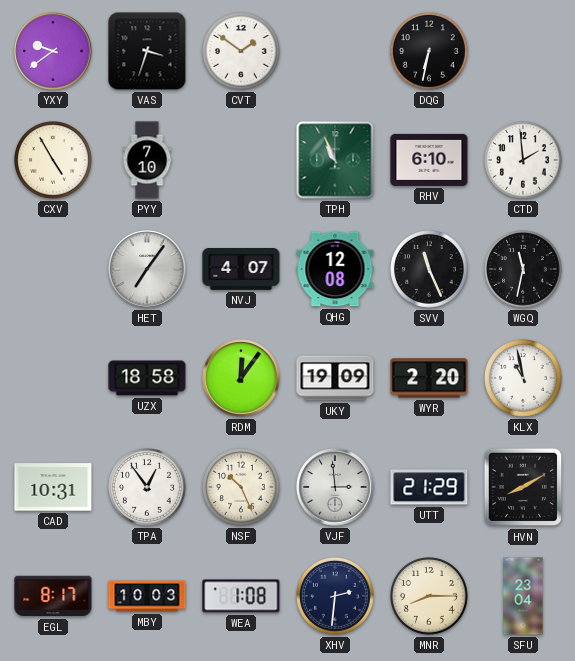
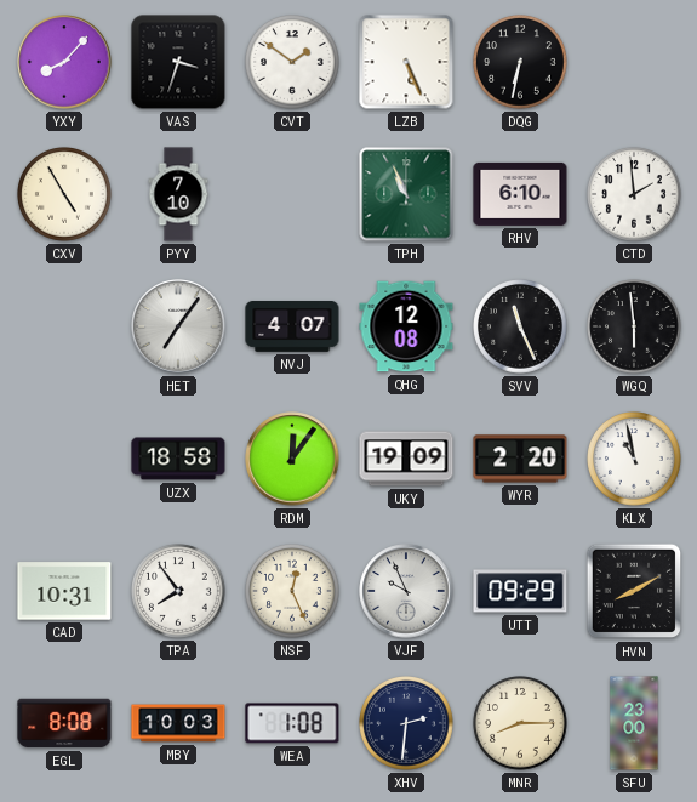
YXY: 9:39 -> 8:07 (64, 62)
LZB: none -> 5:26 (406, 62)
WGQ: 11:32 -> 5:59 (635, 328)
TPA: 12:54 -> 7:54 (179, 592)
NSF: 10:26 -> 12:26 (293, 592)
VJF: 2:59 -> 9:56 (406, 591)
UTT: 21:29 -> 09:29 (520, 591)
EGL: 8:17 -> 8:08 (64, 723)
SFU: 23:04 -> 23:00 (634, 723)
